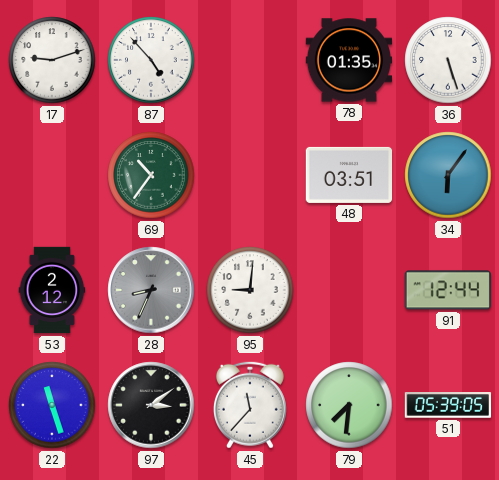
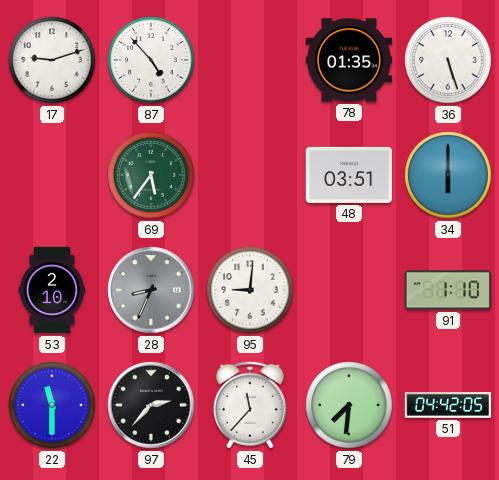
69: 10:36 -> 5:36 (151, 175)
34: 6:06 -> 6:00 (448, 175)
53: 2:12 -> 2:10 (52, 290)
91: 12:44 -> 1:10 (447, 290)
22: 11:27 -> 11:30 (52, 405)
97: 3:09 -> 2:37 (151, 405)
51: 05:39 -> 04:42 (448, 405)
